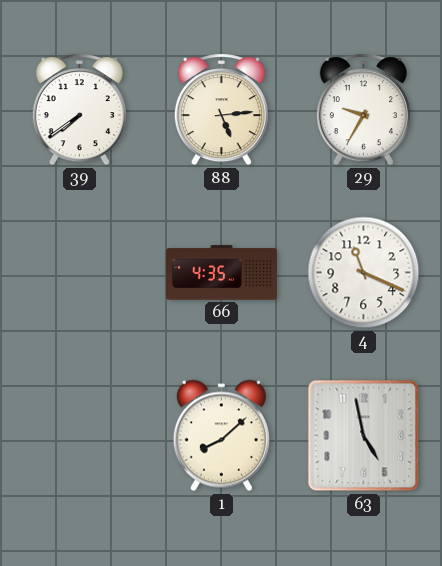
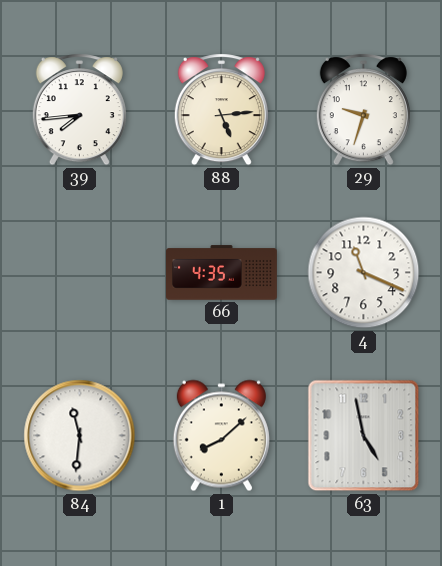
39: 7:39 -> 7:44 (79, 110)
29: 9:35 -> 9:33 (363, 110)
84: none -> 11:31 (80, 436)
